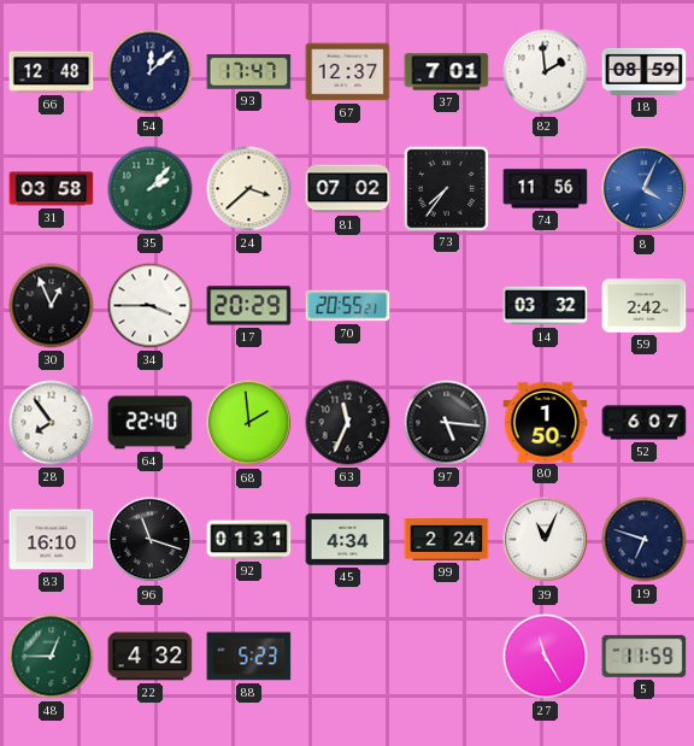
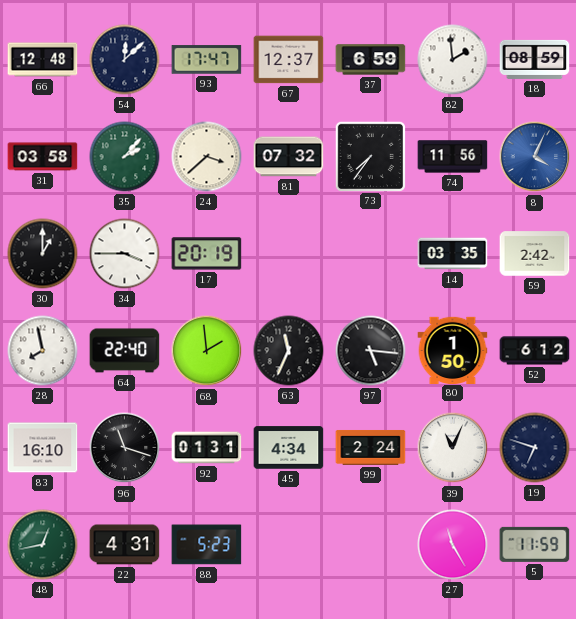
37: 7:01 -> 6:59 (371, 60)
81: 07:02 -> 07:32 (289, 157)
30: 12:56 -> 1:00 (43, 254)
17: 20:29 -> 20:19 (207, 254)
70: 20:55 -> none (348, 306)
14: 03:32 -> 03:35 (453, 254)
28: 7:54 -> 7:58 (43, 351)
52: 6:07 -> 6:12 (535, 351)
48: 12:45 -> 12:43 (43, 545)
22: 4:32 -> 4:31 (125, 545)
